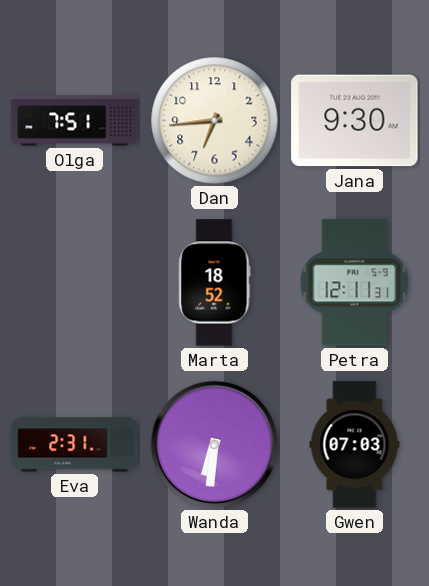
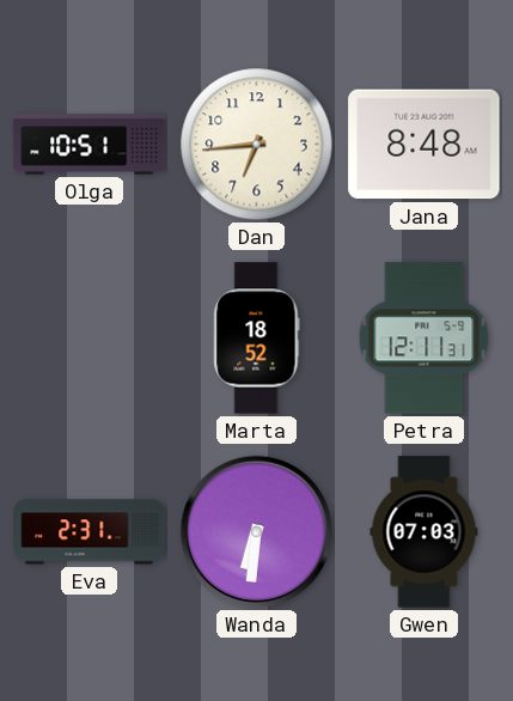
Olga: 7:51 -> 10:51 (90, 145)
Jana: 9:30 -> 8:48 (425, 145)
